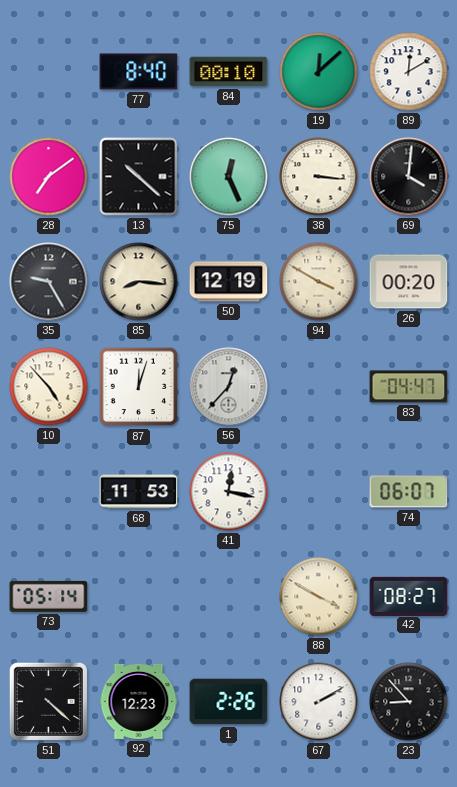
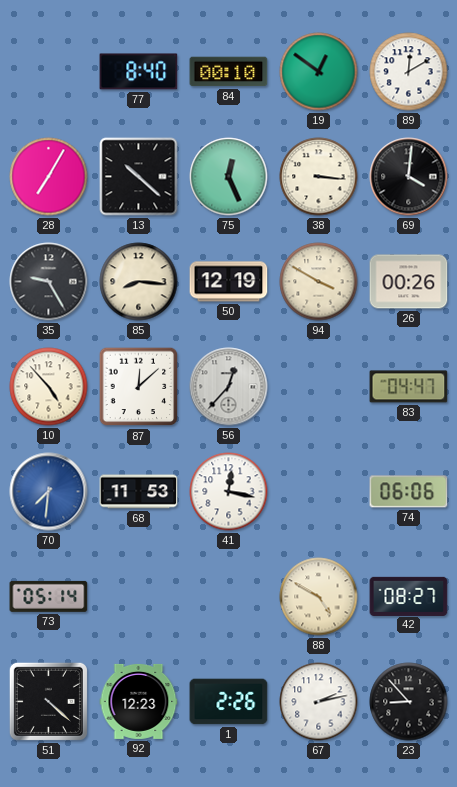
19: 12:08 -> 12:51 (319, 72)
28: 7:09 -> 7:05 (49, 177)
26: 00:20 -> 00:26 (409, 282)
87: 12:03 -> 12:08 (139, 387)
70: none -> 7:31 (49, 492)
74: 06:07 -> 06:06 (409, 492)
88: 3:50 -> 4:50 (319, 597)
67: 2:10 -> 2:13 (319, 702)
